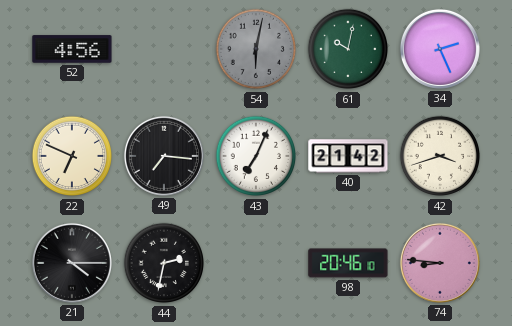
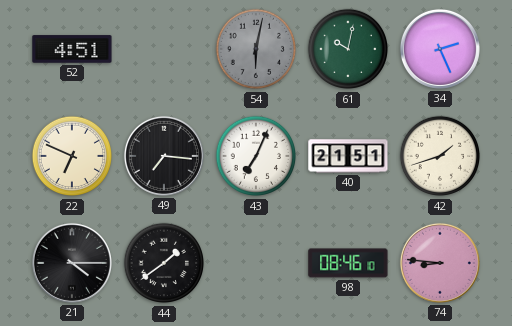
52: 4:56 -> 4:51 (72, 49)
40: 21:42 -> 21:51 (348, 156)
42: 3:42 -> 1:42 (440, 156)
44: 2:32 -> 1:39 (164, 263)
98: 20:46 -> 08:46 (348, 263)
